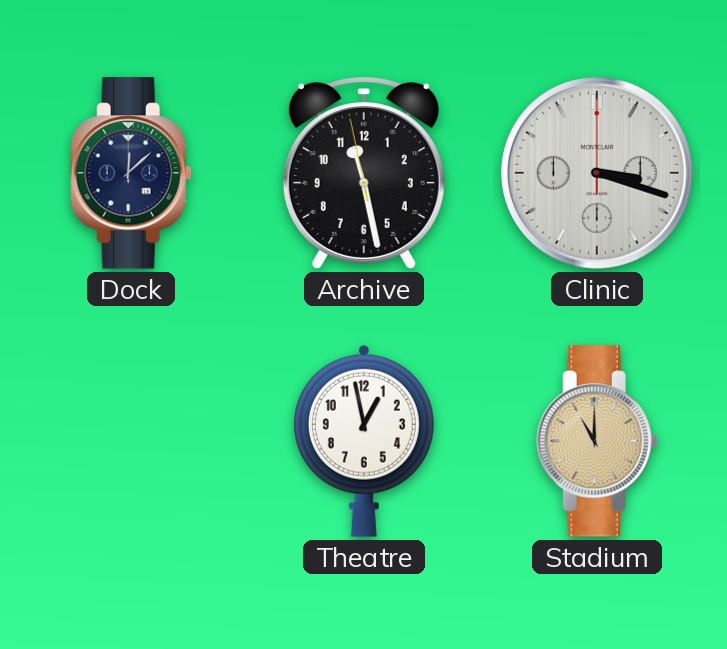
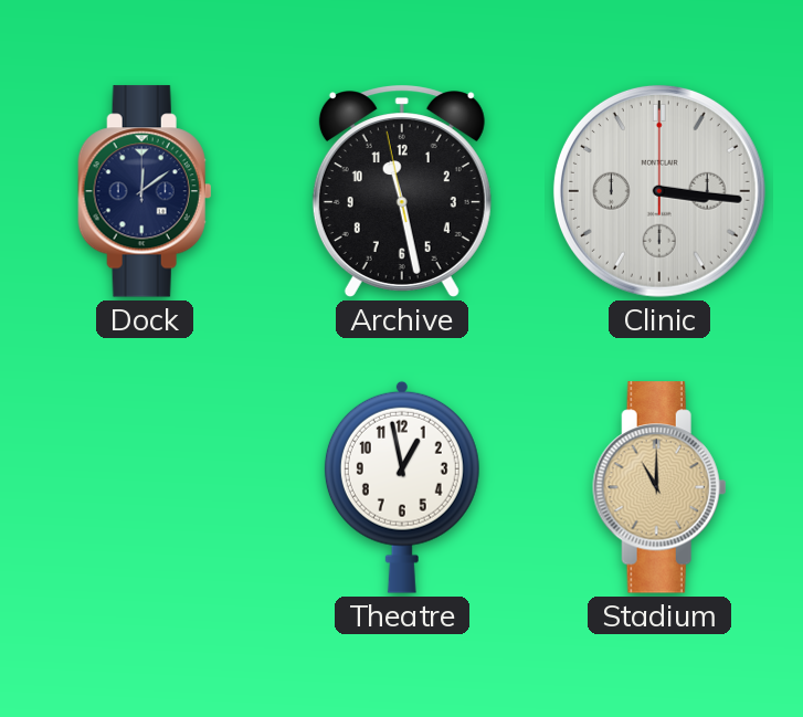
Dock: 12:08 -> 12:09 (145, 191)
Clinic: 3:18 -> 3:16 (659, 191)
